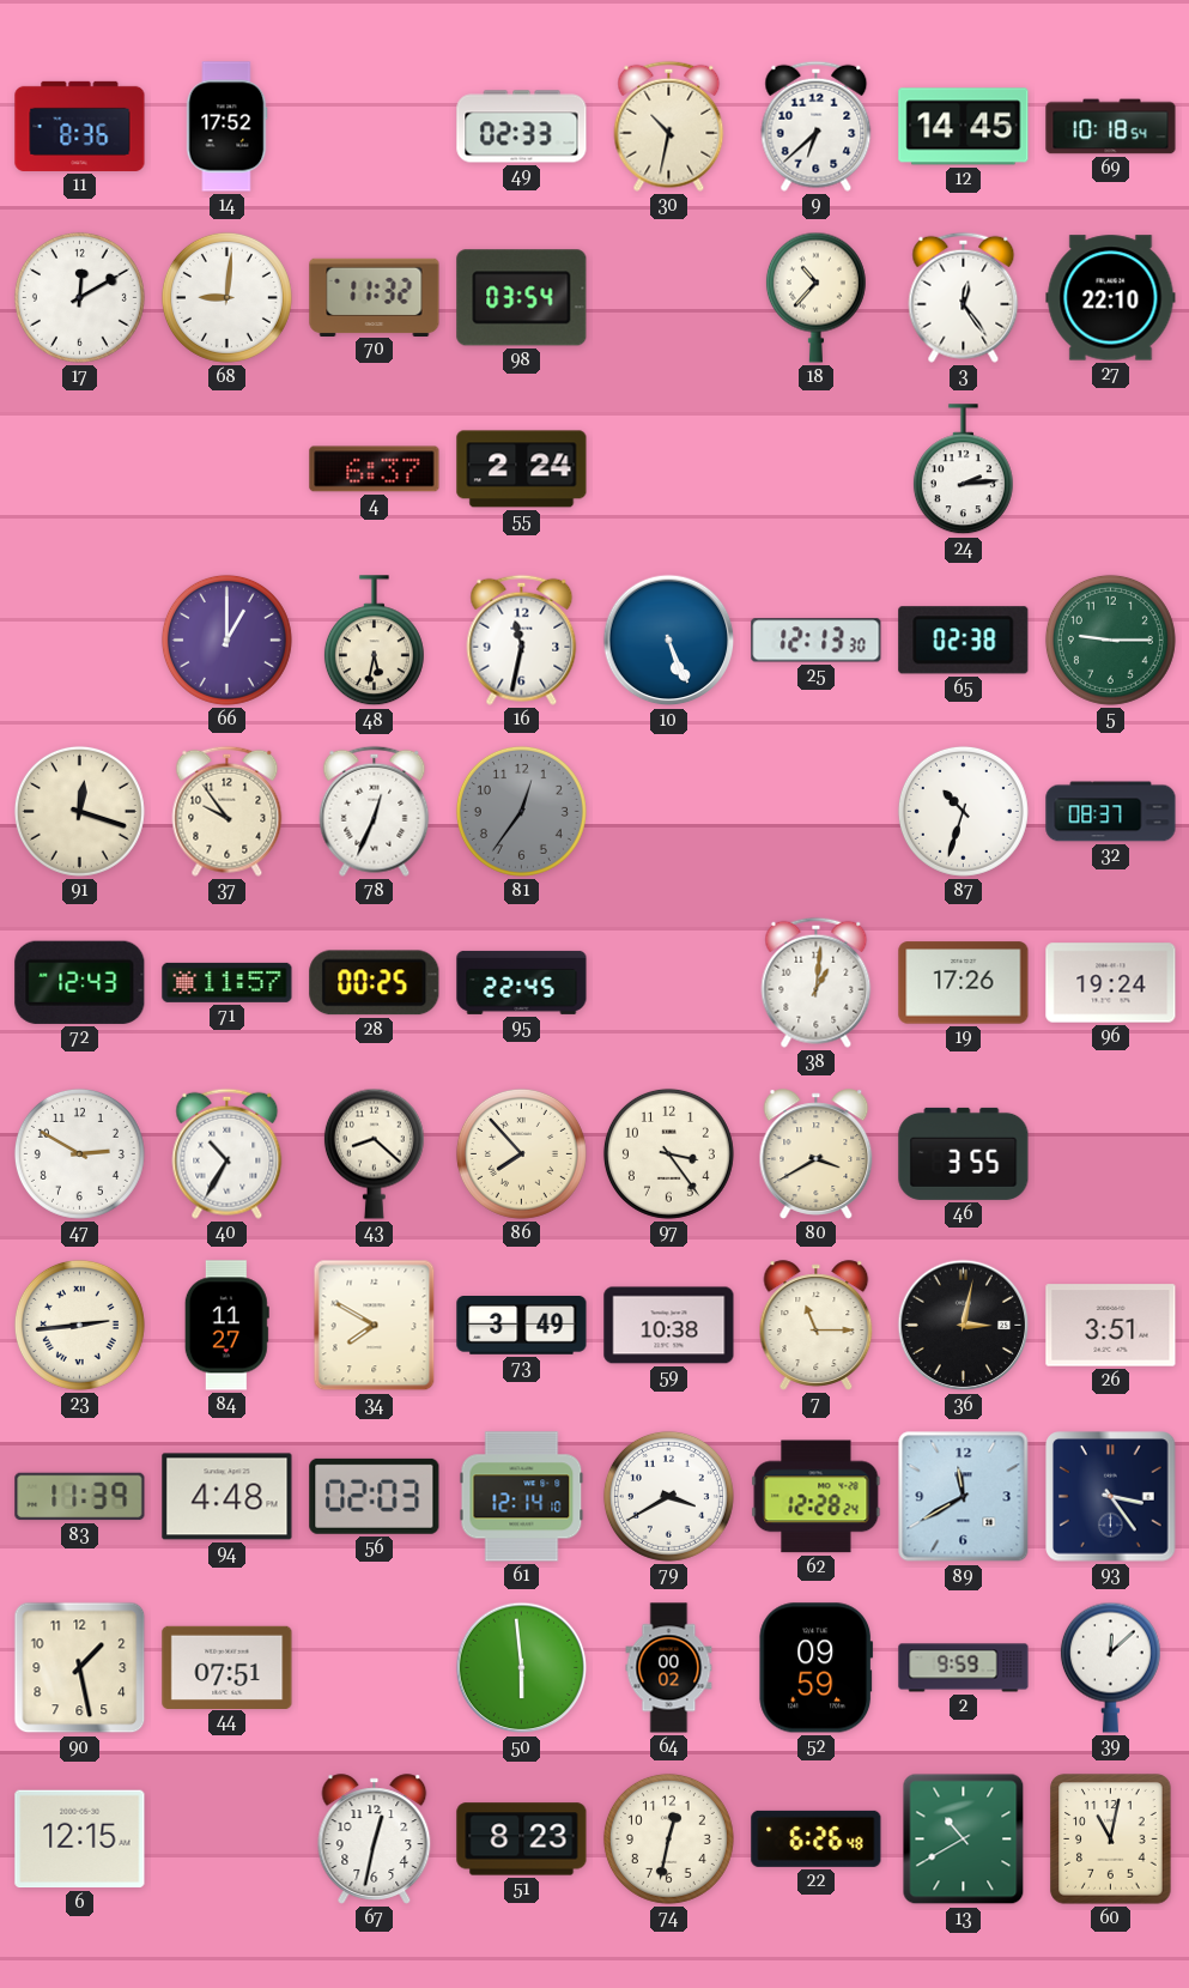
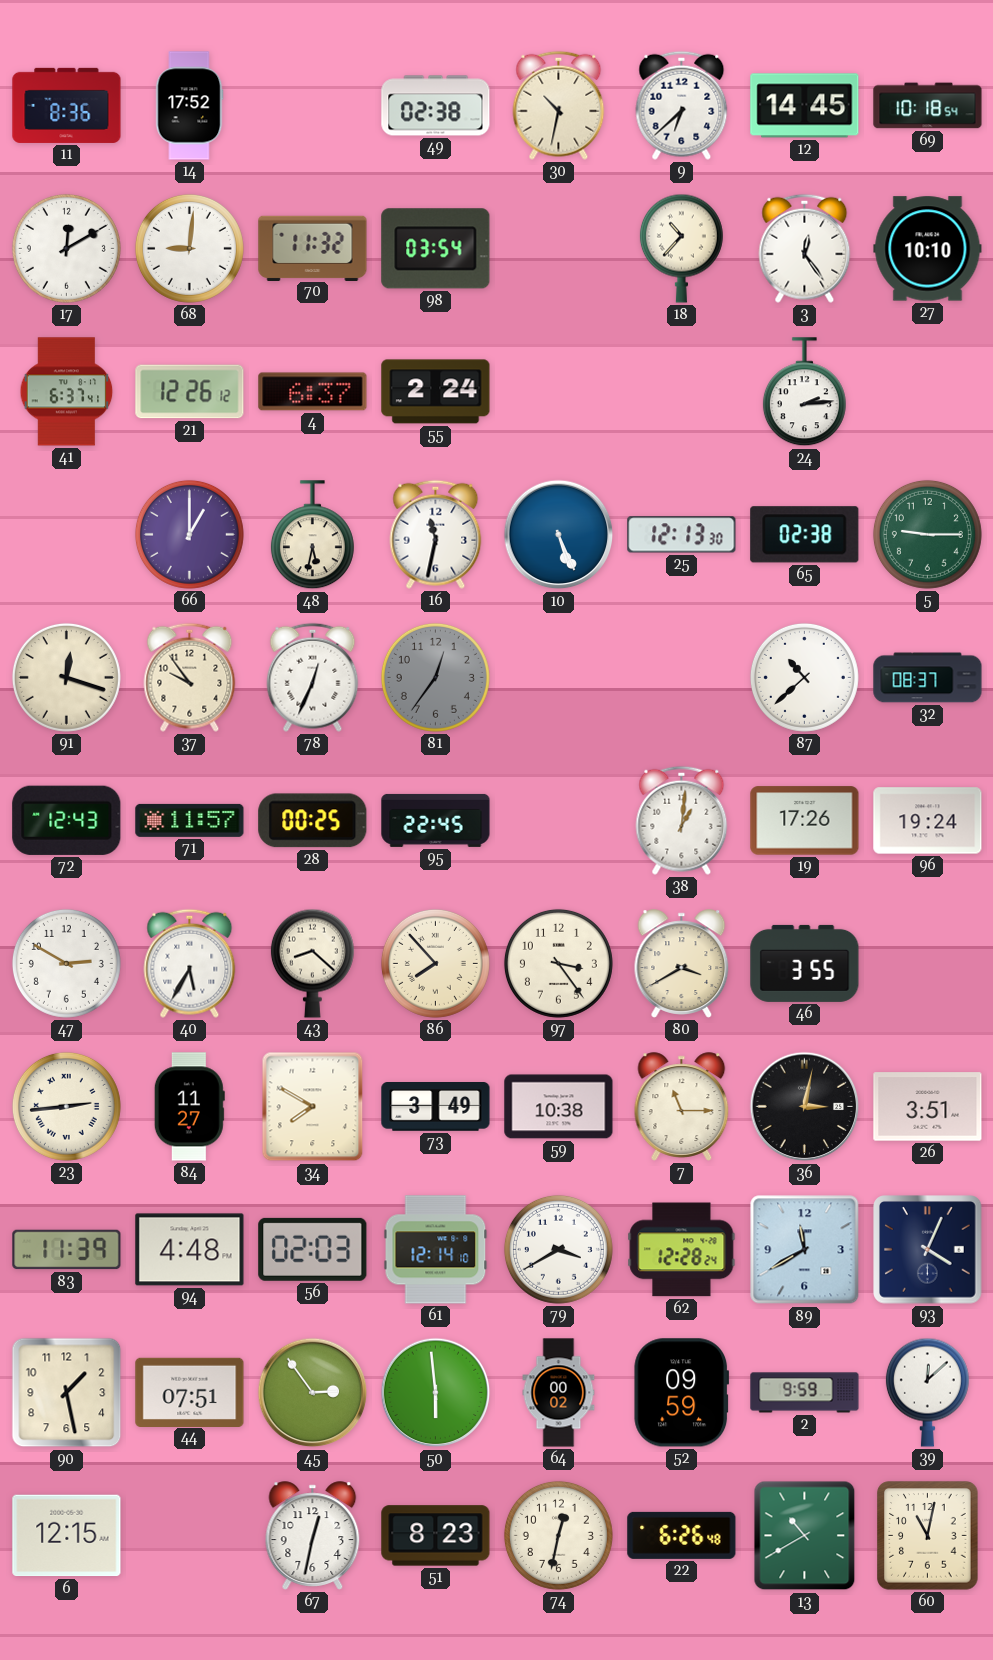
49: 02:33 -> 02:38 (436, 106)
27: 22:10 -> 10:10 (928, 249)
41: none -> 6:37 (67, 392)
21: none -> 12:26 (190, 392)
87: 10:33 -> 10:38 (804, 677)
40: 10:35 -> 5:35 (190, 963)
93: 3:24 -> 4:04 (928, 1250)
45: none -> 2:54 (313, 1393)
